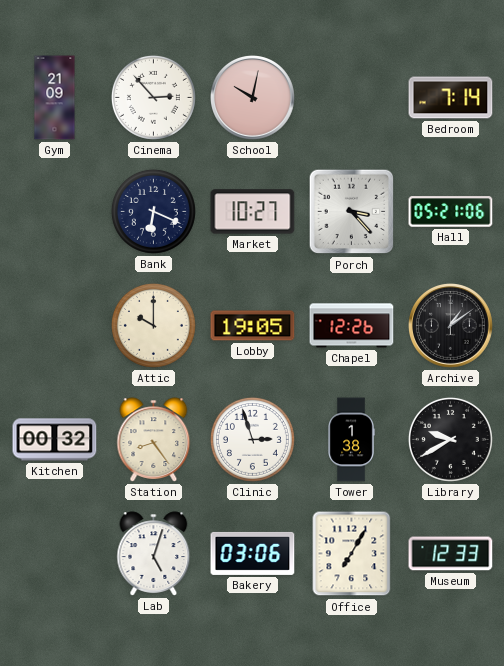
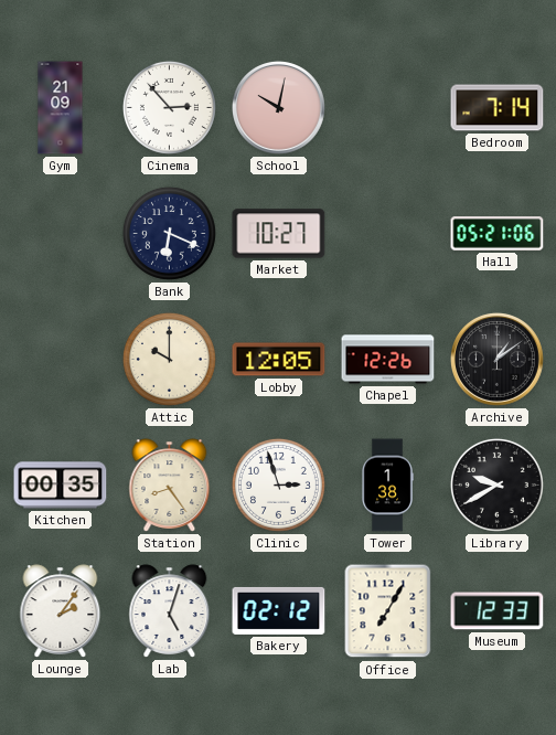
Porch: 3:23 -> none (352, 212)
Lobby: 19:05 -> 12:05 (279, 360)
Kitchen: 00:32 -> 00:35 (61, 486)
Lounge: none -> 2:06 (61, 611)
Bakery: 03:06 -> 02:12 (279, 610)
